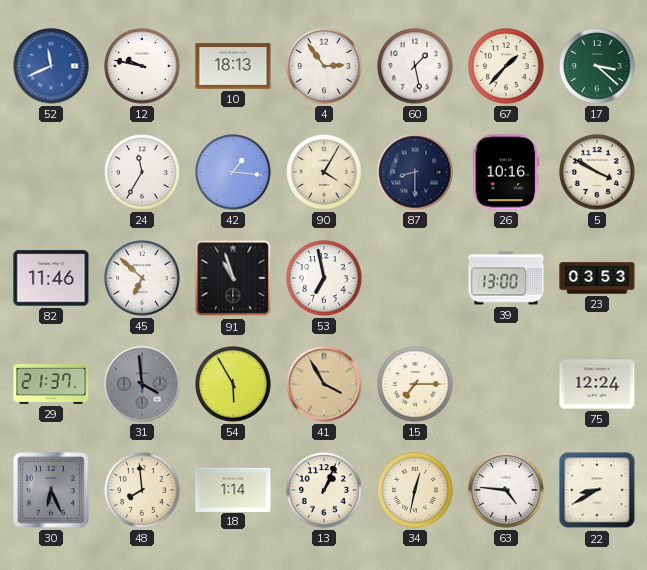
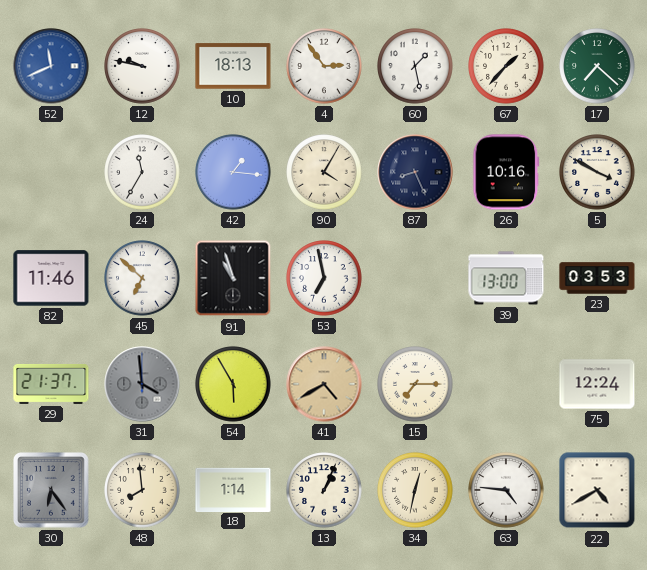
17: 3:22 -> 7:22 (597, 66)
87: 8:30 -> 8:26 (415, 172)
41: 3:55 -> 4:40 (324, 384)
30: 6:26 -> 6:24 (52, 491)
22: 8:40 -> 4:40 (597, 490)
